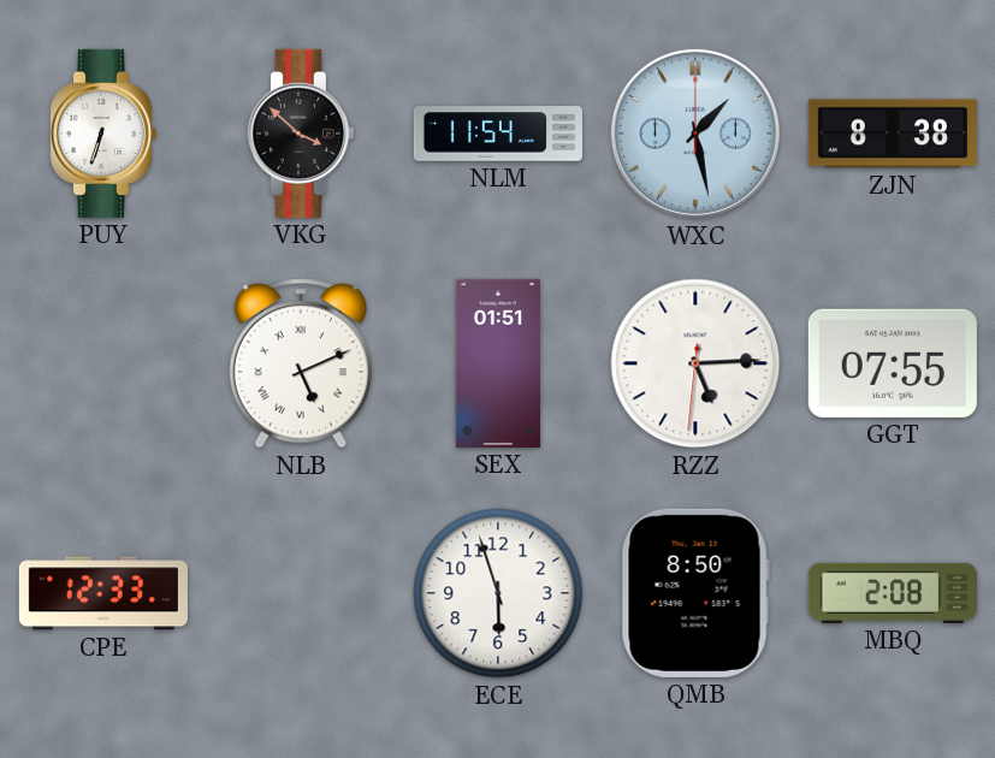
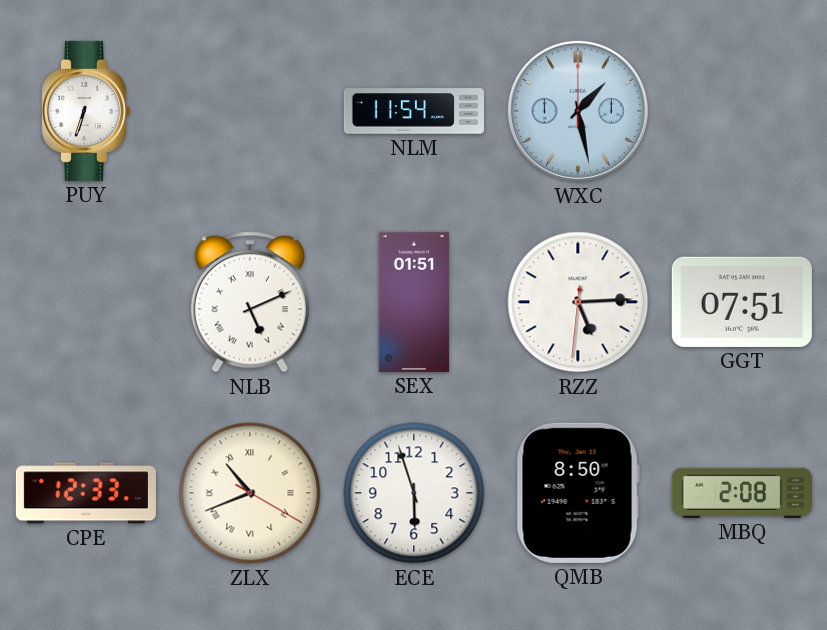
VKG: 3:52 -> none (300, 134)
ZJN: 8:38 -> none (893, 134)
GGT: 07:55 -> 07:51 (742, 302)
ZLX: none -> 10:41 (250, 493)
